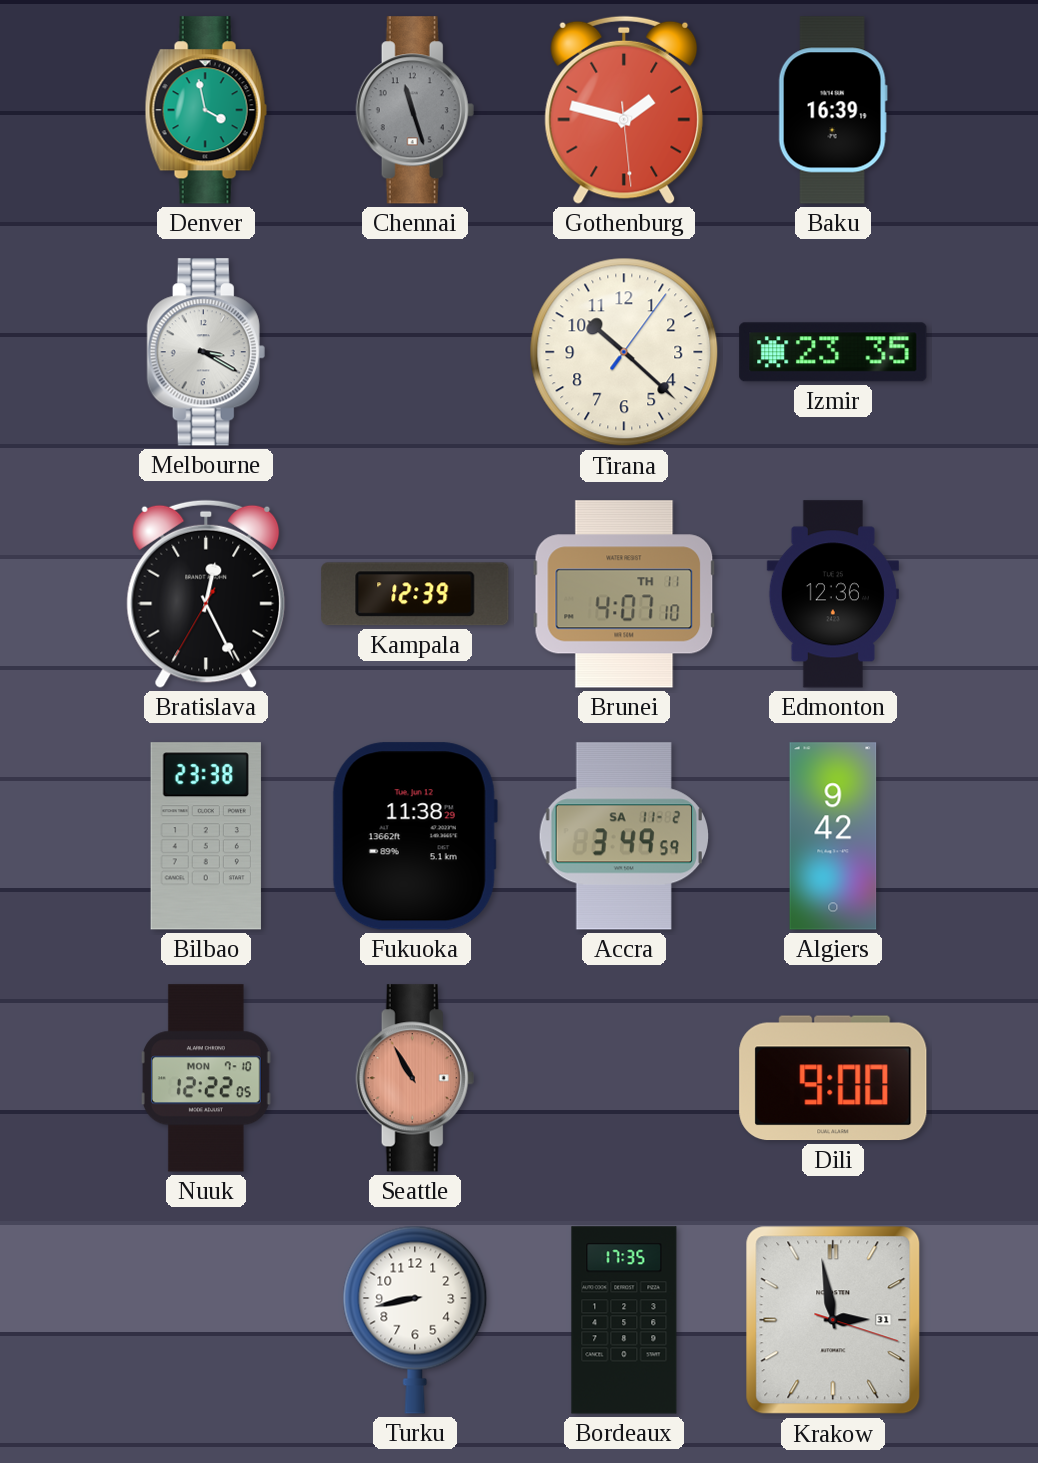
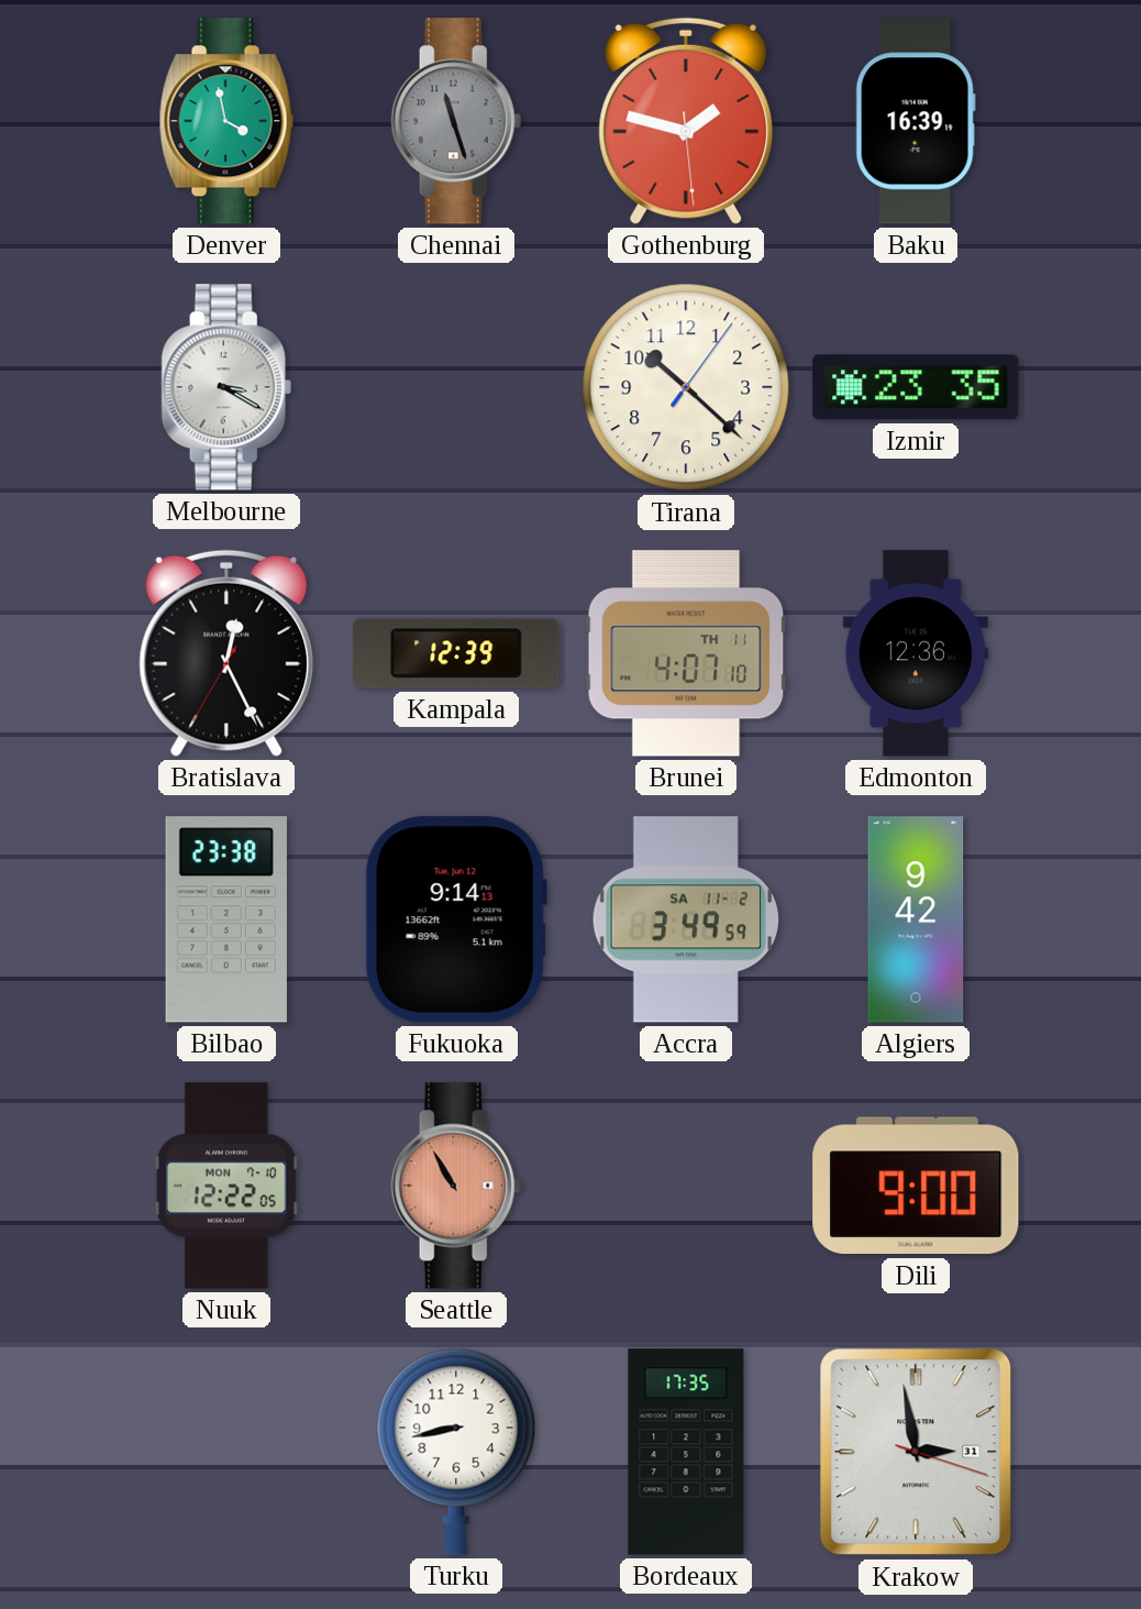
Fukuoka: 11:38 -> 9:14 (456, 919)
